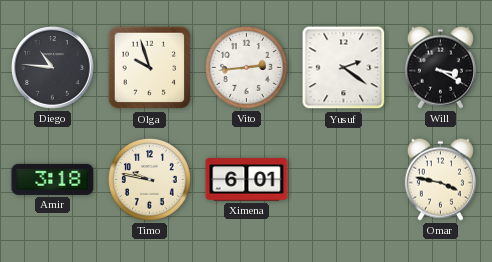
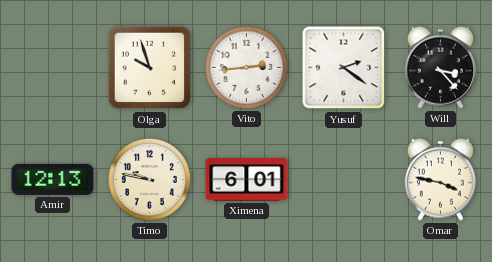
Diego: 10:46 -> none (53, 68)
Will: 3:20 -> 3:23 (440, 67)
Amir: 3:18 -> 12:13 (53, 179)
